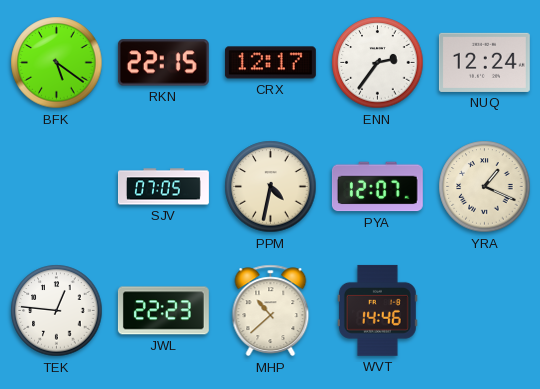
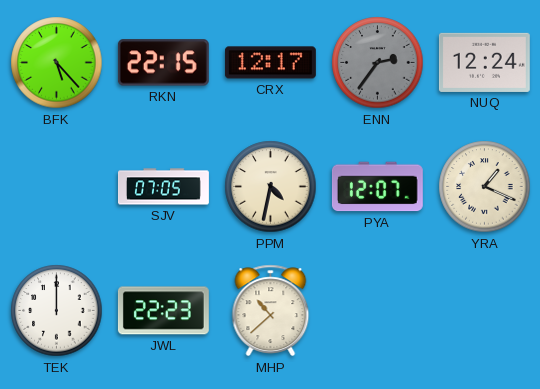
BFK: 5:21 -> 5:23 (57, 63)
ENN dial: white -> grey (378, 63)
TEK: 12:46 -> 12:00 (57, 311)
WVT: 14:46 -> none (377, 310)
